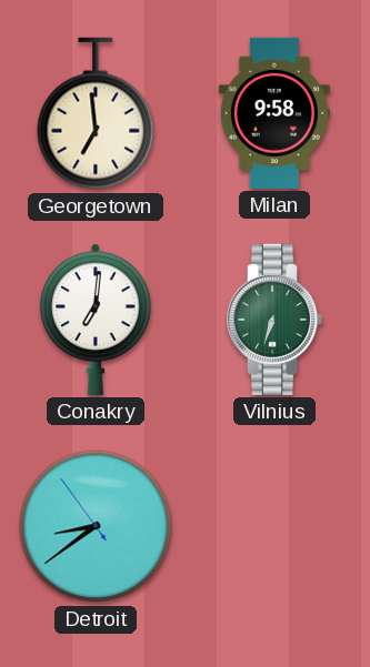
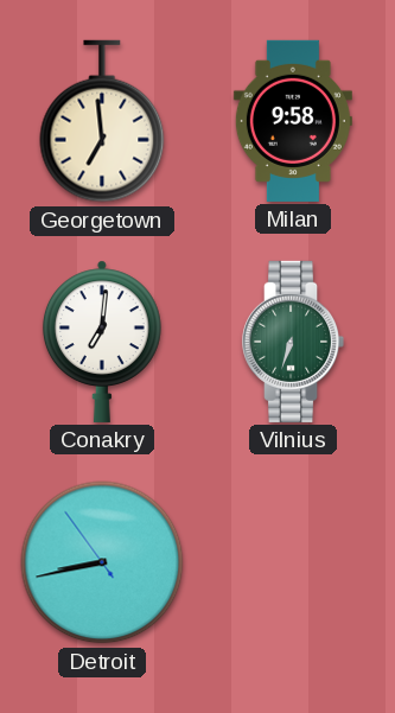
Detroit: 8:38 -> 8:42 (102, 562)
